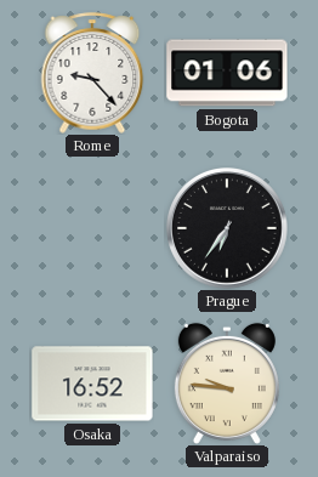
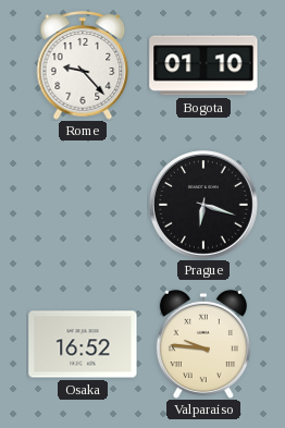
Bogota: 01:06 -> 01:10 (203, 65)
Prague: 6:36 -> 6:18 (205, 206)
